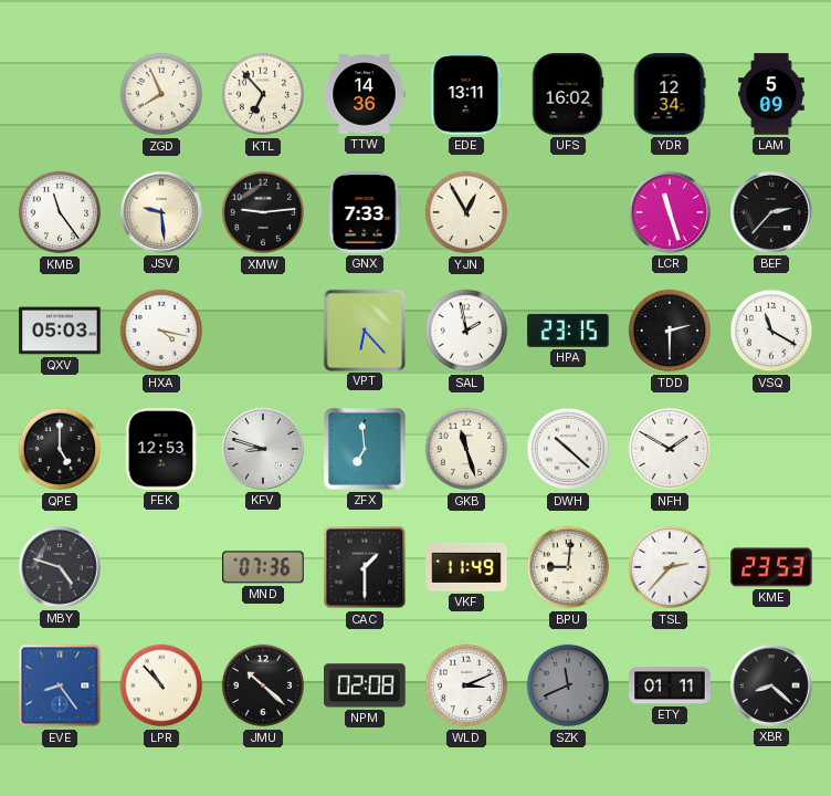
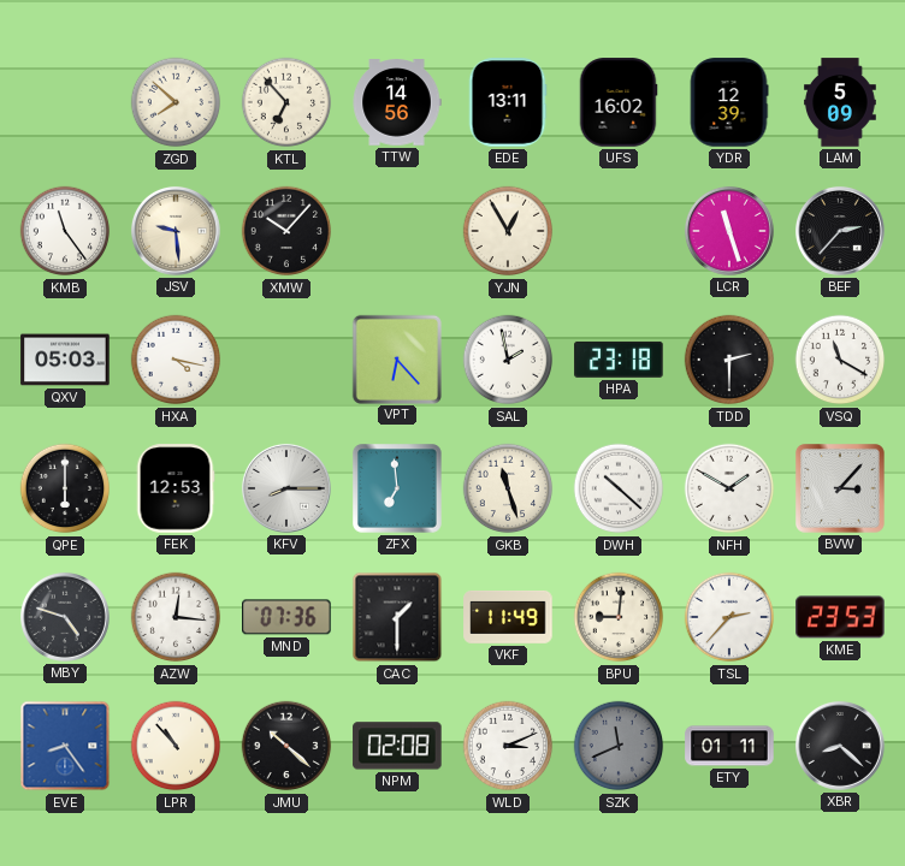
ZGD: 7:56 -> 7:52 (176, 102)
TTW: 14:36 -> 14:56 (397, 102)
YDR: 12:34 -> 12:39 (729, 102)
XMW: 9:14 -> 10:07 (286, 231)
GNX: 7:33 -> none (365, 212)
HPA: 23:15 -> 23:18 (619, 360)
QPE: 5:00 -> 6:00 (65, 488)
KFV: 8:48 -> 8:15 (286, 488)
BVW: none -> 3:07 (841, 490)
AZW: none -> 12:16 (176, 617)
